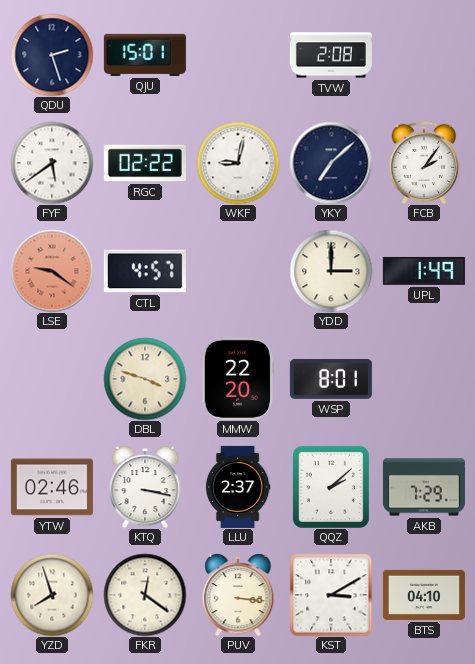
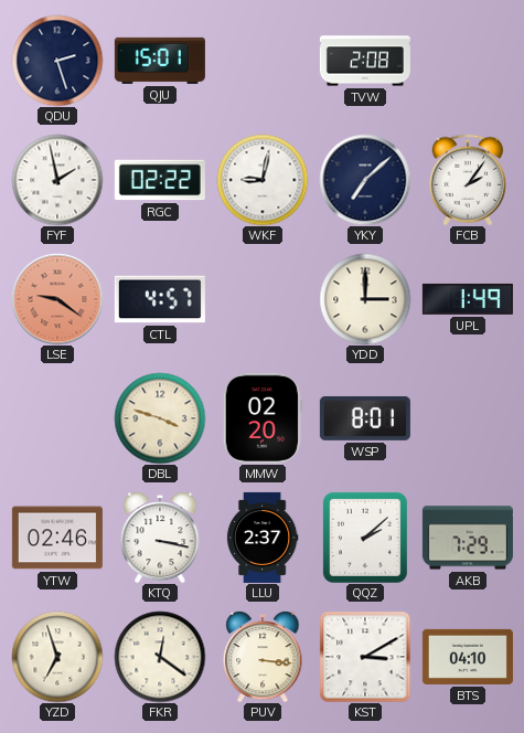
FYF: 5:39 -> 1:58 (57, 180)
MMW: 22:20 -> 02:20 (263, 418)
YZD: 7:57 -> 6:57 (57, 657)
